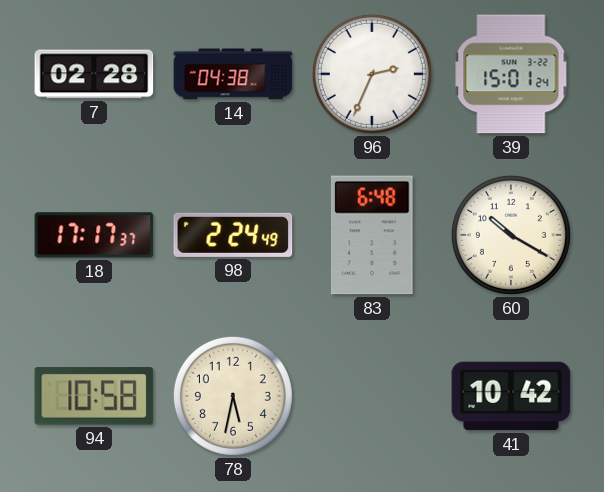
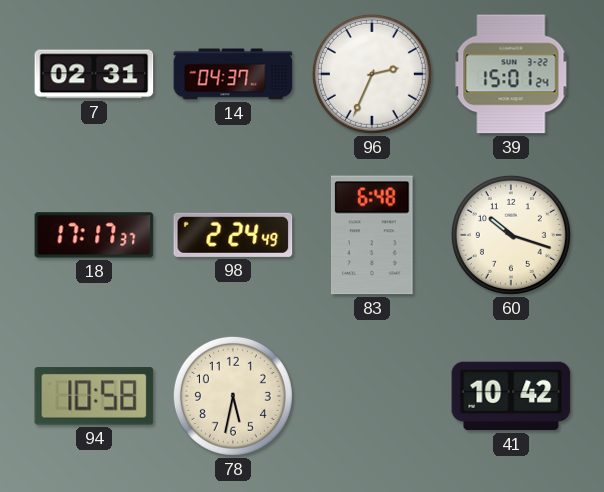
7: 02:28 -> 02:31 (94, 74)
14: 04:38 -> 04:37 (233, 74)
60: 10:20 -> 10:18 (511, 235)
